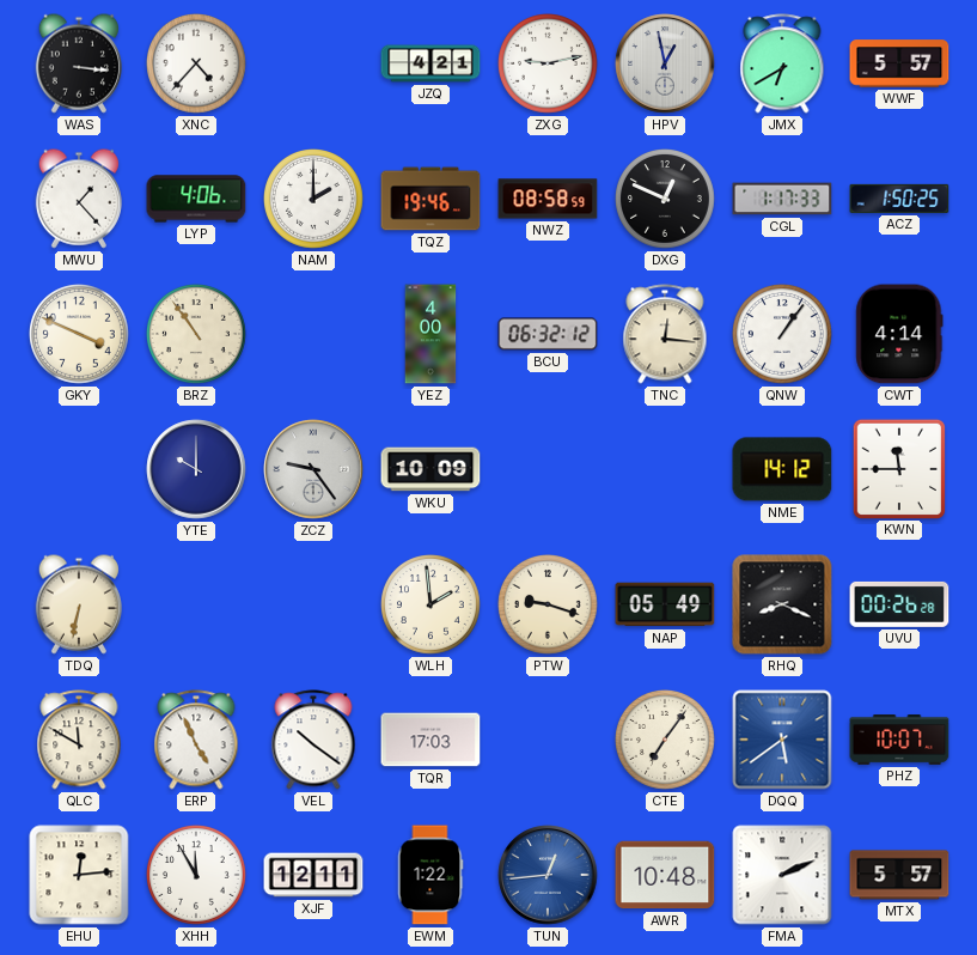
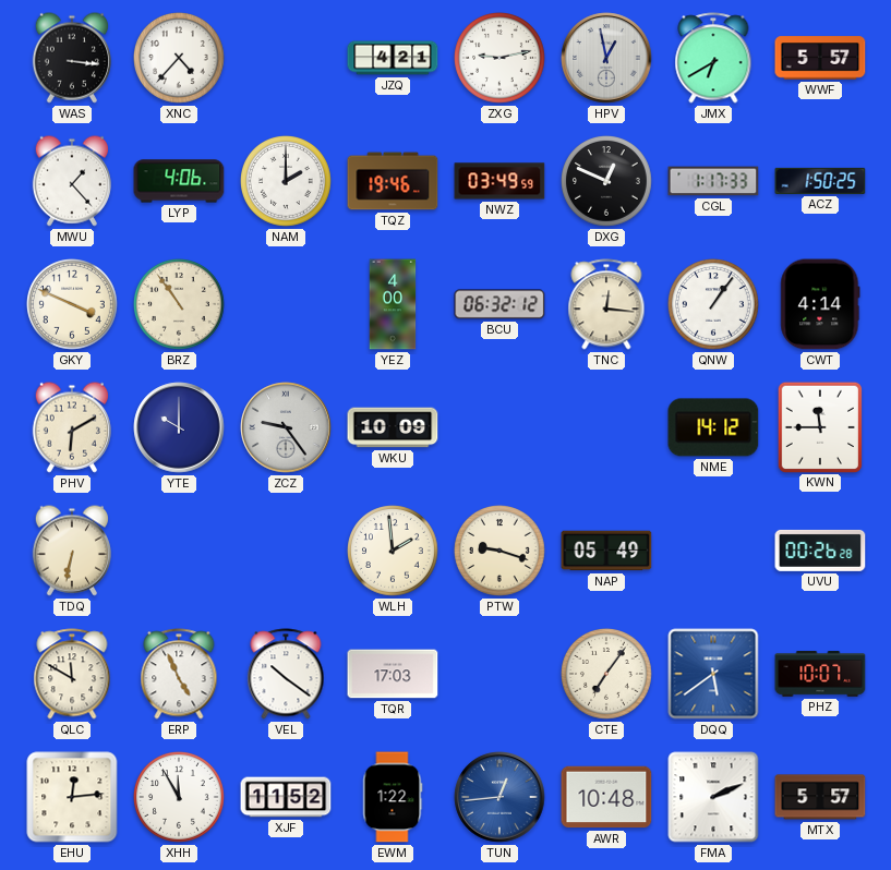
NWZ: 08:58 -> 03:49 (499, 181)
PHV: none -> 6:10 (72, 427)
RHQ: 8:19 -> none (782, 604)
XJF: 12:11 -> 11:52 (286, 797)
